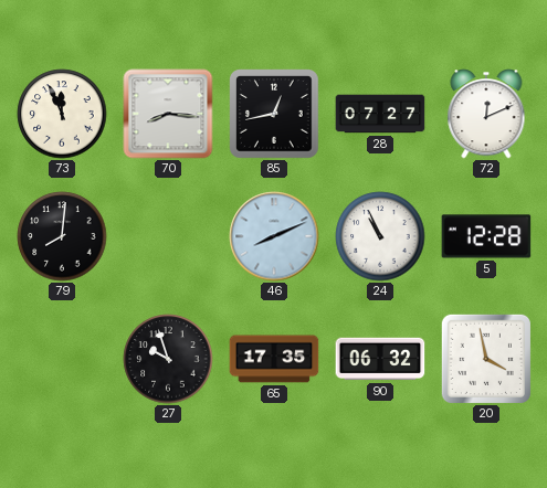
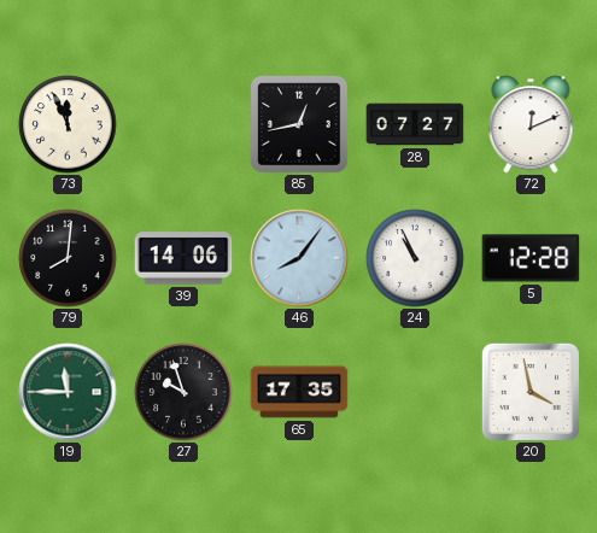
70: 8:16 -> none (168, 114)
39: none -> 14:06 (183, 258)
46: 8:11 -> 8:06 (299, 258)
19: none -> 11:45 (68, 392)
90: 06:32 -> none (380, 359)
